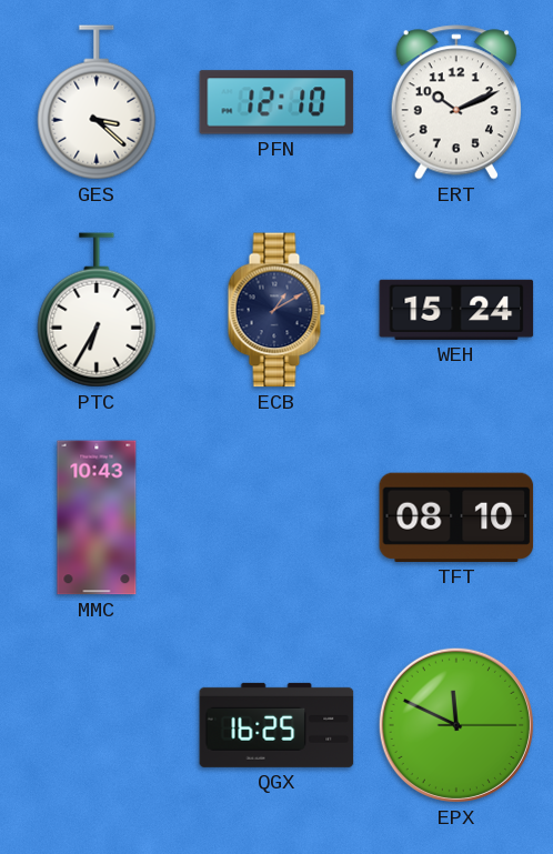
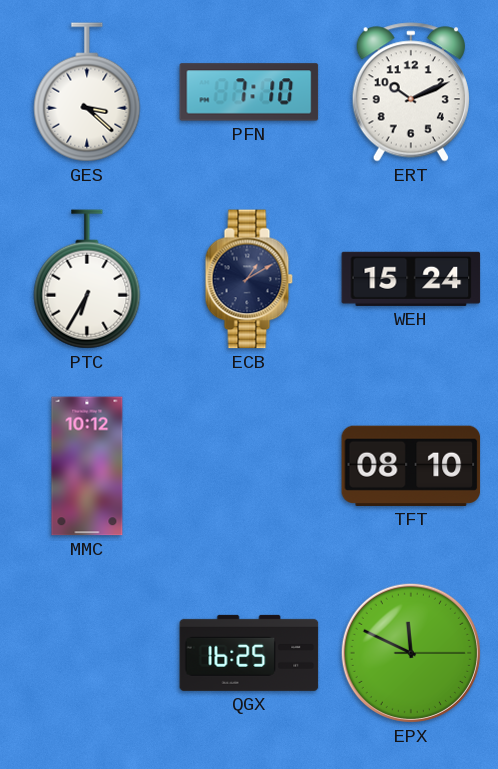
PFN: 12:10 -> 7:10 (249, 92)
MMC: 10:43 -> 10:12 (87, 466)
